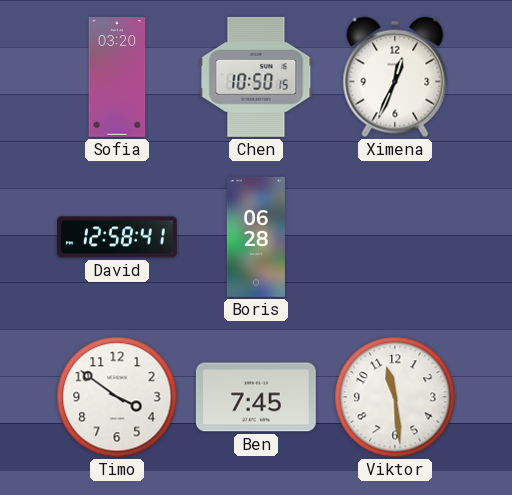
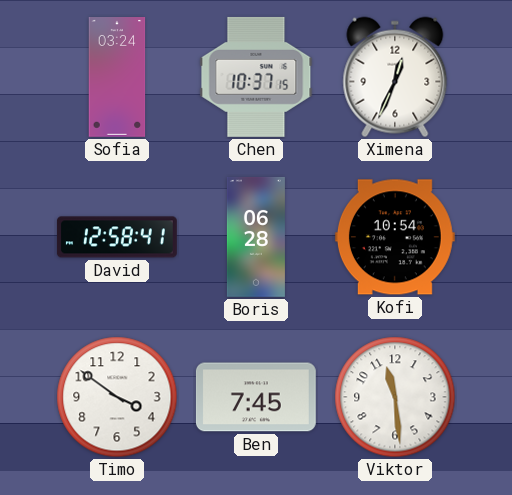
Sofia: 03:20 -> 03:24 (117, 78)
Chen: 10:50 -> 10:37 (256, 77)
Kofi: none -> 10:54 (395, 237)
